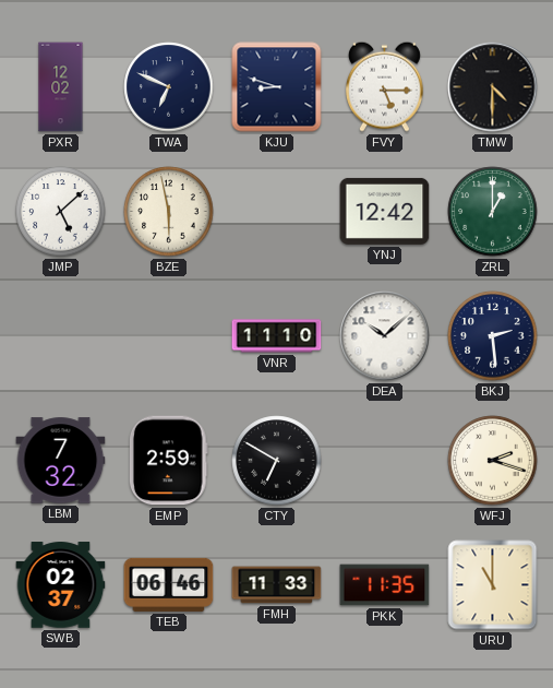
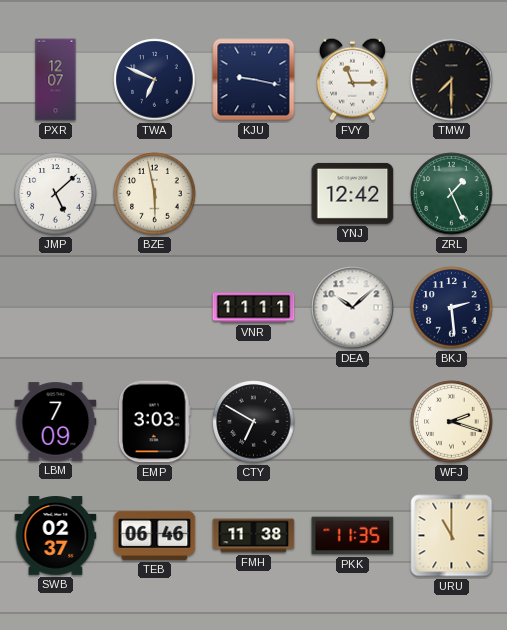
PXR: 12:02 -> 12:07 (56, 80)
KJU: 8:48 -> 9:17 (254, 80)
FVY: 5:15 -> 11:15 (352, 79)
TMW: 4:30 -> 7:30 (452, 80)
ZRL: 1:00 -> 1:26 (452, 194)
VNR: 11:10 -> 11:11 (254, 308)
LBM: 7:32 -> 7:09 (56, 422)
EMP: 2:59 -> 3:03 (154, 422)
FMH: 11:33 -> 11:38 (254, 536)
